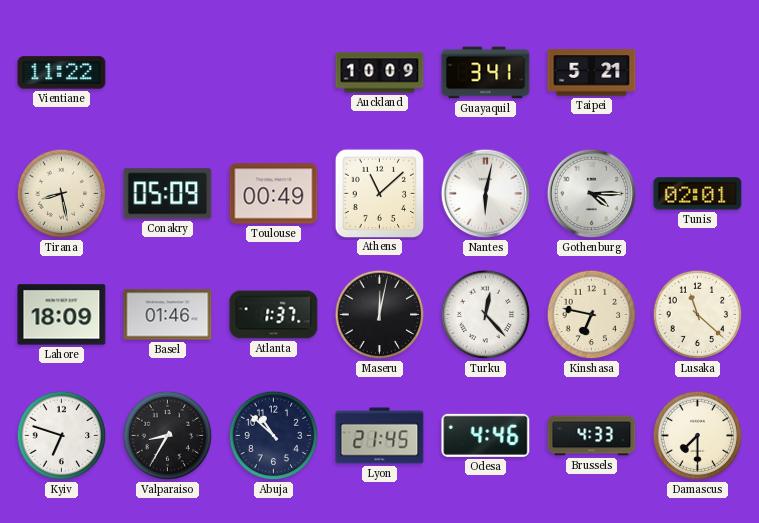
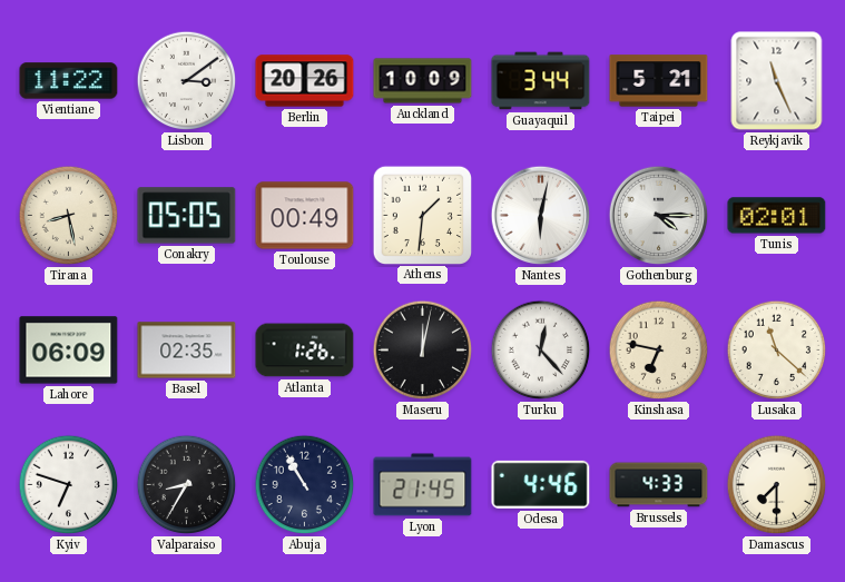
Lisbon: none -> 3:09 (187, 81)
Berlin: none -> 20:26 (305, 81)
Guayaquil: 3:41 -> 3:44 (541, 81)
Reykjavik: none -> 11:26 (777, 81)
Conakry: 05:09 -> 05:05 (187, 216)
Athens: 11:08 -> 1:31 (422, 215)
Lahore: 18:09 -> 06:09 (69, 351)
Basel: 01:46 -> 02:35 (187, 351)
Atlanta: 1:37 -> 1:26 (305, 351)
Abuja: 10:52 -> 10:55 (305, 485)
